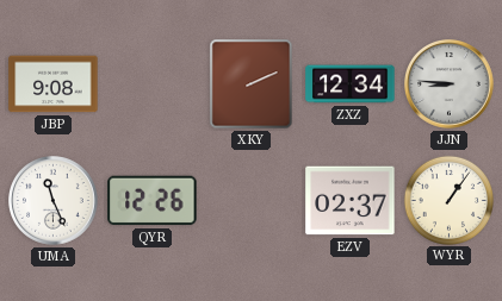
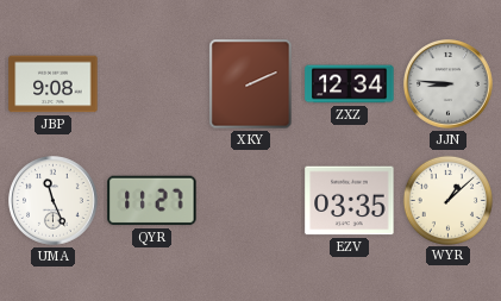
QYR: 12:26 -> 11:27 (152, 201)
EZV: 02:37 -> 03:35 (350, 201)
WYR: 1:06 -> 1:08 (447, 200)
